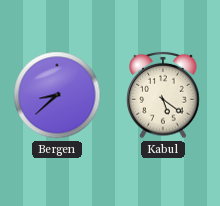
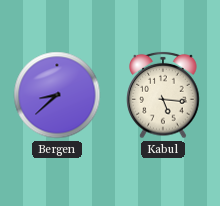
Kabul: 5:21 -> 5:16 (163, 95)
